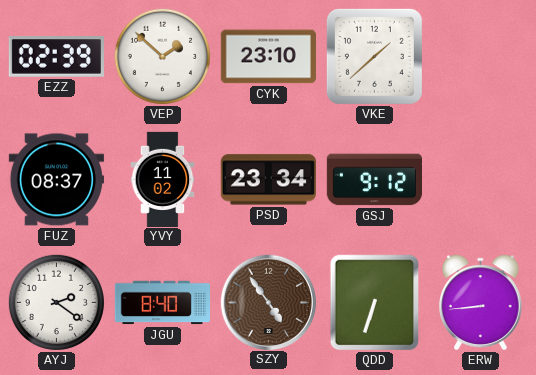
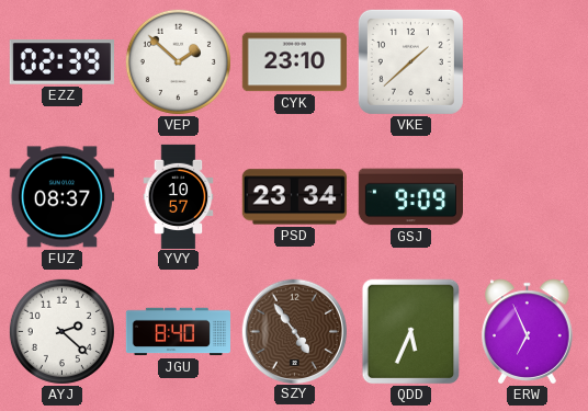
YVY: 11:02 -> 10:57 (179, 196)
GSJ: 9:12 -> 9:09 (410, 197)
AYJ: 2:21 -> 2:22 (61, 331)
QDD: 6:33 -> 5:34 (411, 332)
ERW: 8:44 -> 6:56 (528, 332)
